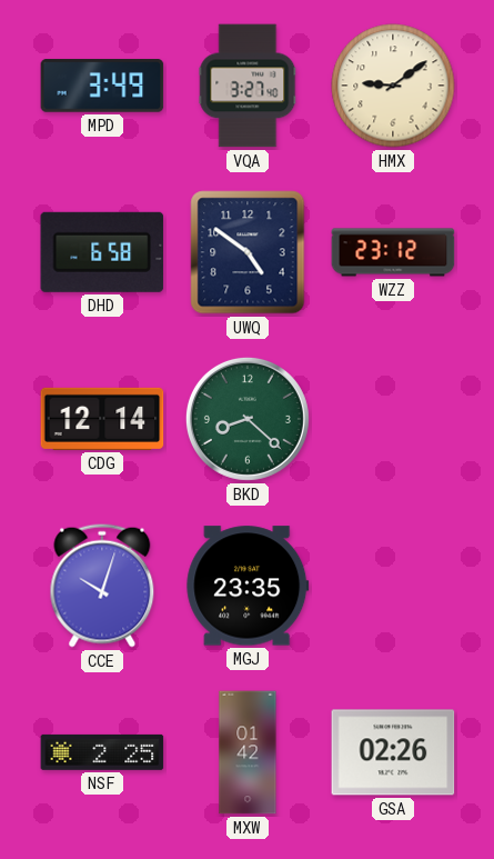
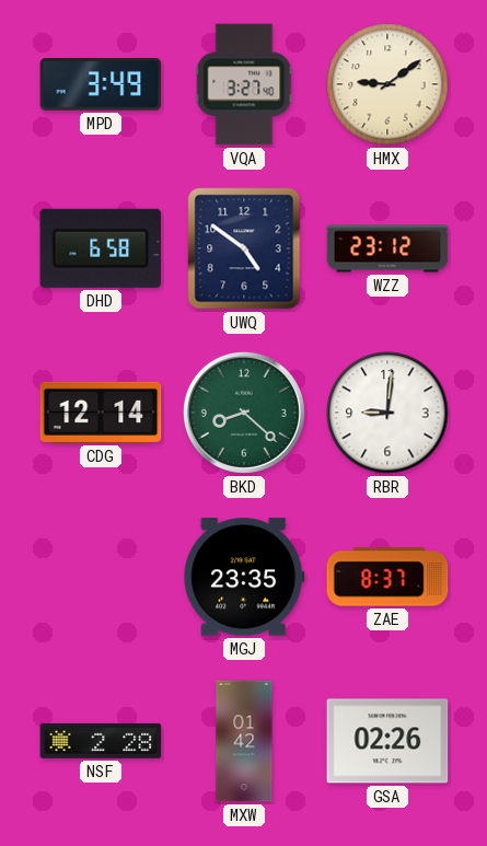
RBR: none -> 9:01 (387, 413)
CCE: 10:03 -> none (102, 586)
ZAE: none -> 8:37 (387, 577)
NSF: 2:25 -> 2:28 (101, 741)
